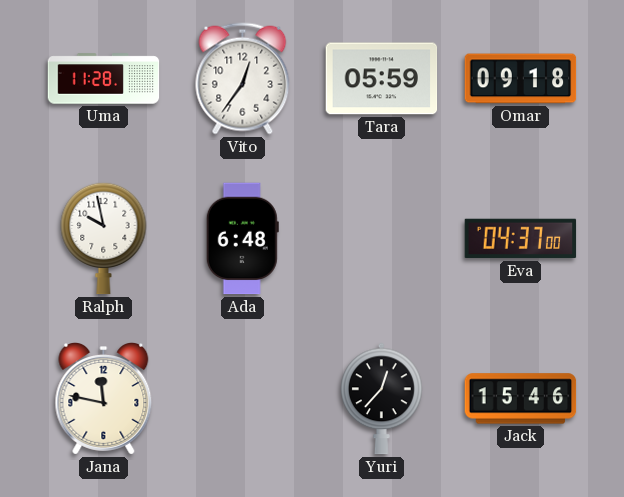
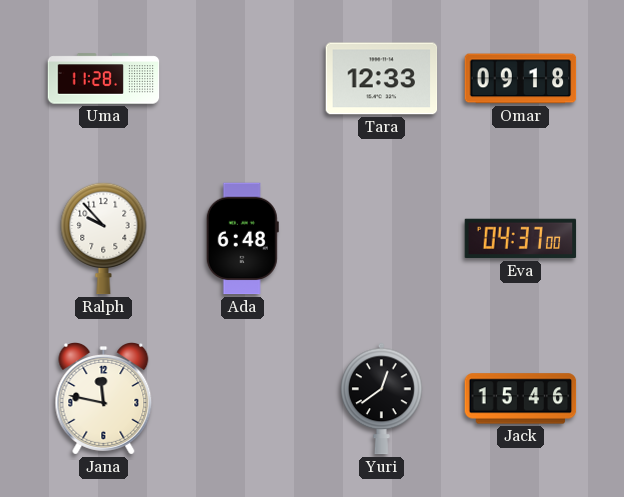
Vito: 12:36 -> none (243, 79)
Tara: 05:59 -> 12:33 (382, 79)
Ralph: 9:58 -> 9:53 (104, 238)
Yuri: 12:37 -> 12:39 (382, 399)
